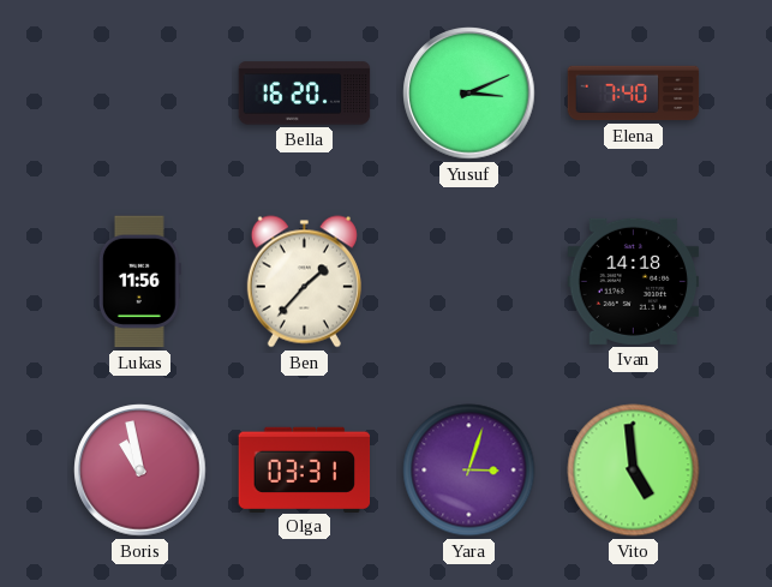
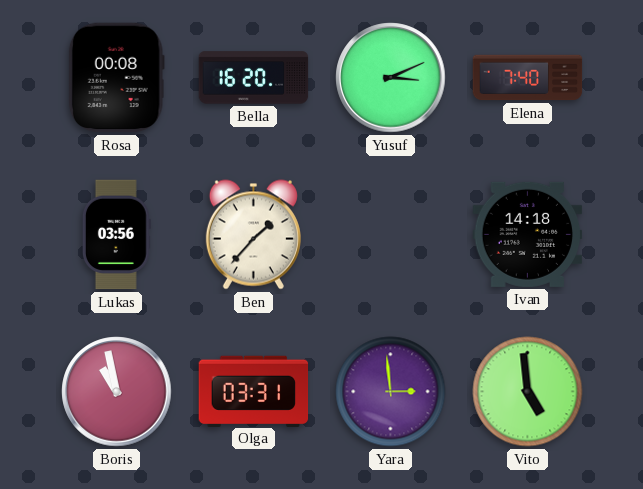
Rosa: none -> 00:08 (116, 78)
Lukas: 11:56 -> 03:56 (116, 235)
Yara: 3:03 -> 2:59 (391, 392)
